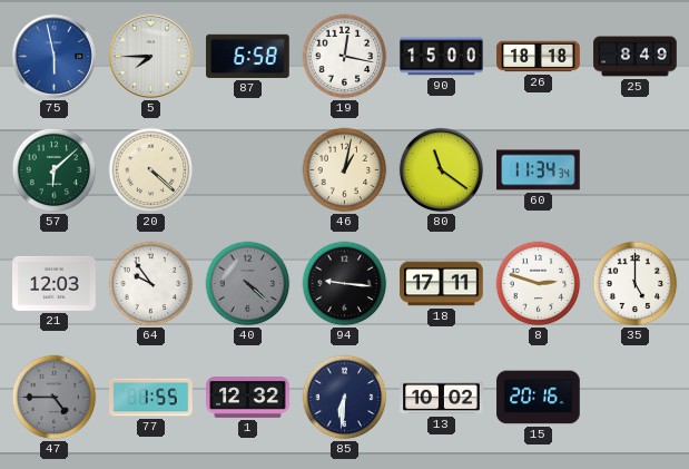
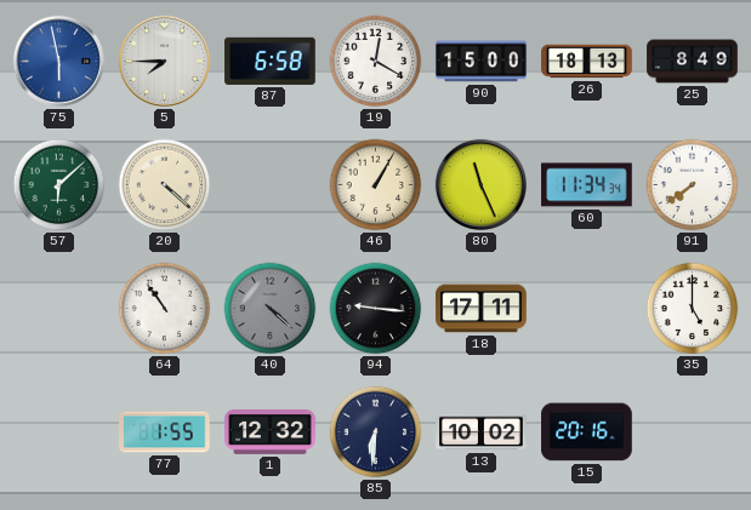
19: 12:17 -> 12:20 (376, 62)
26: 18:18 -> 18:13 (587, 62)
46: 1:02 -> 1:05 (376, 185)
80: 11:21 -> 11:26 (480, 184)
91: none -> 7:39 (693, 185)
21: 12:03 -> none (55, 283)
64: 9:54 -> 10:54 (165, 309)
8: 2:48 -> none (539, 284)
47: 4:45 -> none (55, 398)
